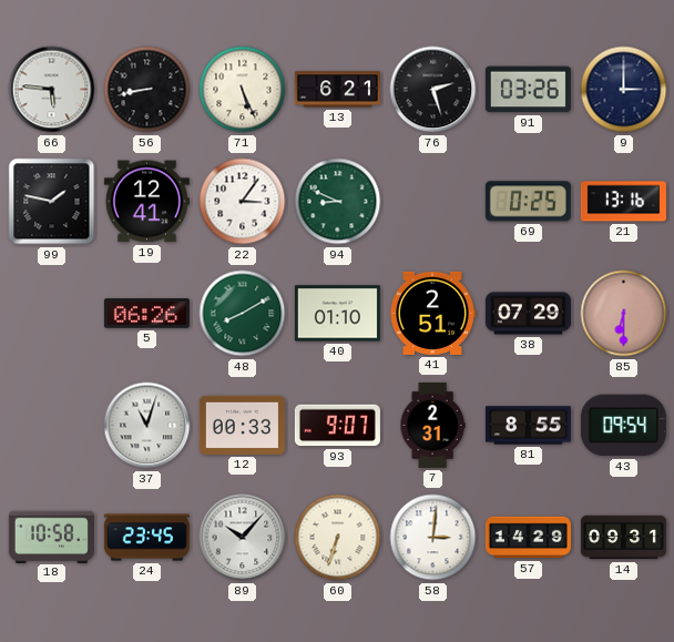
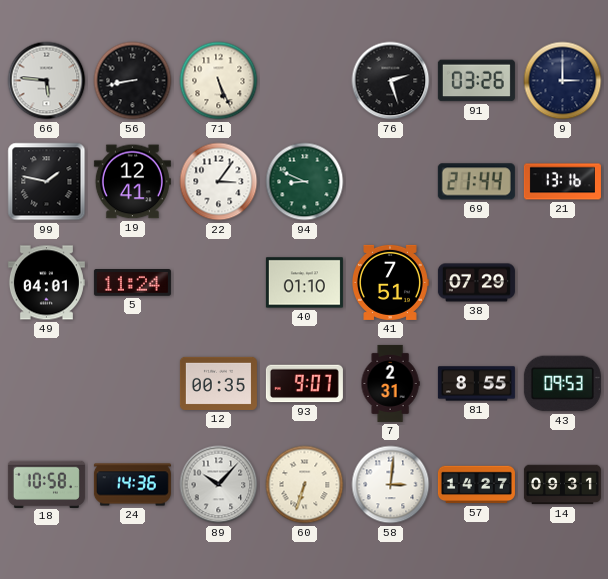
13: 6:21 -> none (337, 90)
69: 0:25 -> 21:44 (476, 182)
49: none -> 04:01 (46, 283)
5: 06:26 -> 11:24 (132, 283)
48: 8:10 -> none (243, 314)
41: 2:51 -> 7:51 (391, 282)
85: 6:30 -> none (624, 314)
37: 11:03 -> none (147, 426)
12: 00:33 -> 00:35 (218, 383)
43: 09:54 -> 09:53 (562, 384)
24: 23:45 -> 14:36 (132, 485)
57: 14:29 -> 14:27 (476, 485)
